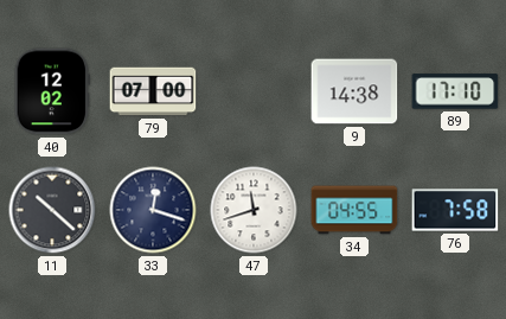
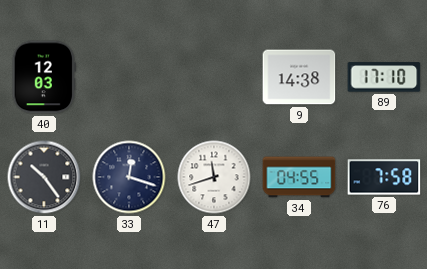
40: 12:02 -> 12:03 (44, 77)
79: 07:00 -> none (153, 91)
11: 10:22 -> 10:24 (44, 177)
